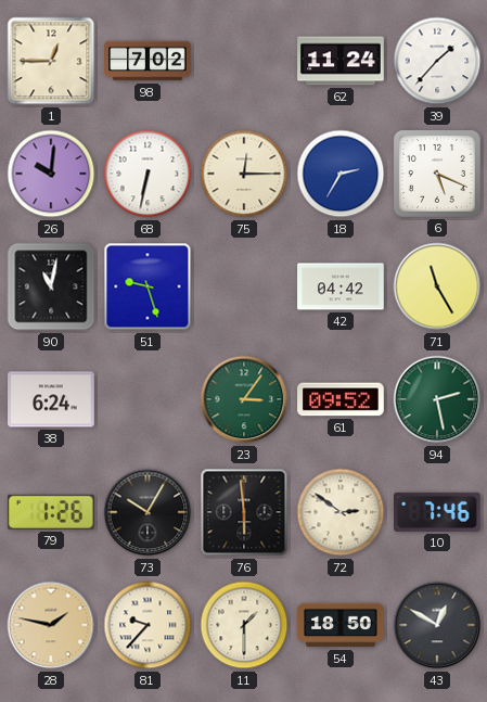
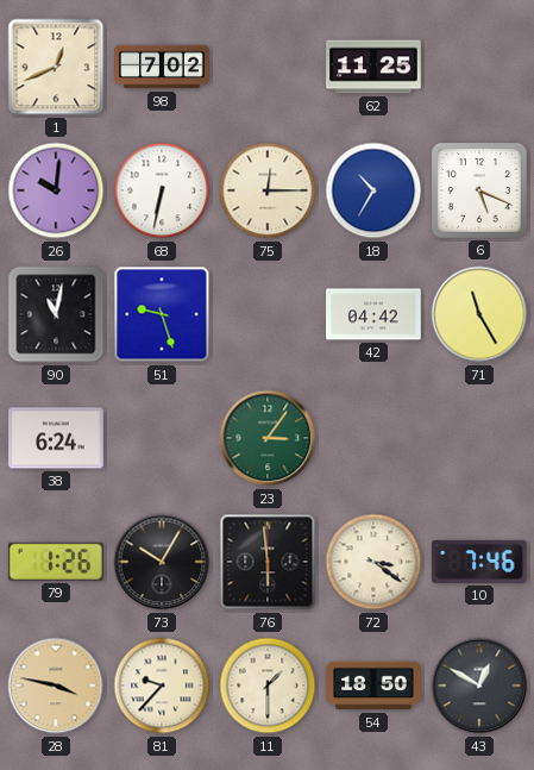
1: 12:45 -> 12:41 (56, 67)
62: 11:24 -> 11:25 (373, 67)
39: 1:37 -> none (437, 61)
18: 2:35 -> 10:35 (373, 190)
61: 09:52 -> none (341, 399)
94: 2:28 -> none (437, 399)
72: 2:51 -> 3:21 (373, 562)
28: 1:47 -> 3:47 (56, 686)
